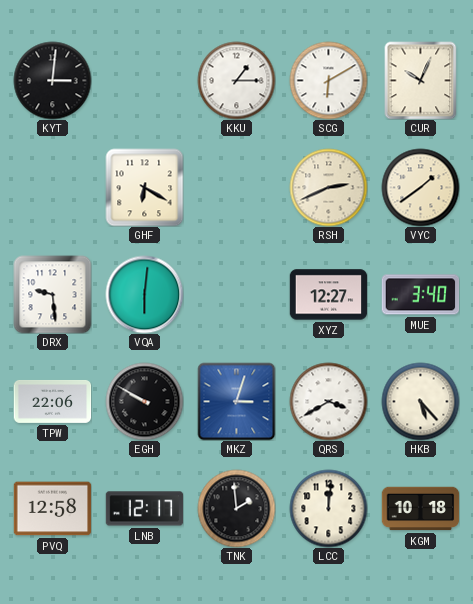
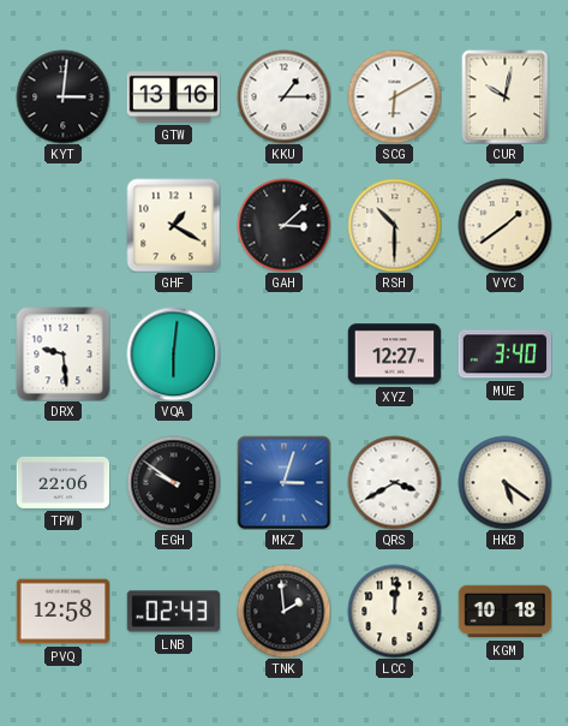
GTW: none -> 13:16 (173, 97)
CUR: 10:04 -> 10:02 (506, 96)
GHF: 6:20 -> 1:20 (173, 225)
GAH: none -> 3:08 (283, 225)
RSH: 2:41 -> 10:30 (394, 225)
EGH: 9:50 -> 9:51 (173, 482)
HKB: 5:23 -> 5:21 (504, 482)
LNB: 12:17 -> 02:43 (173, 612)
